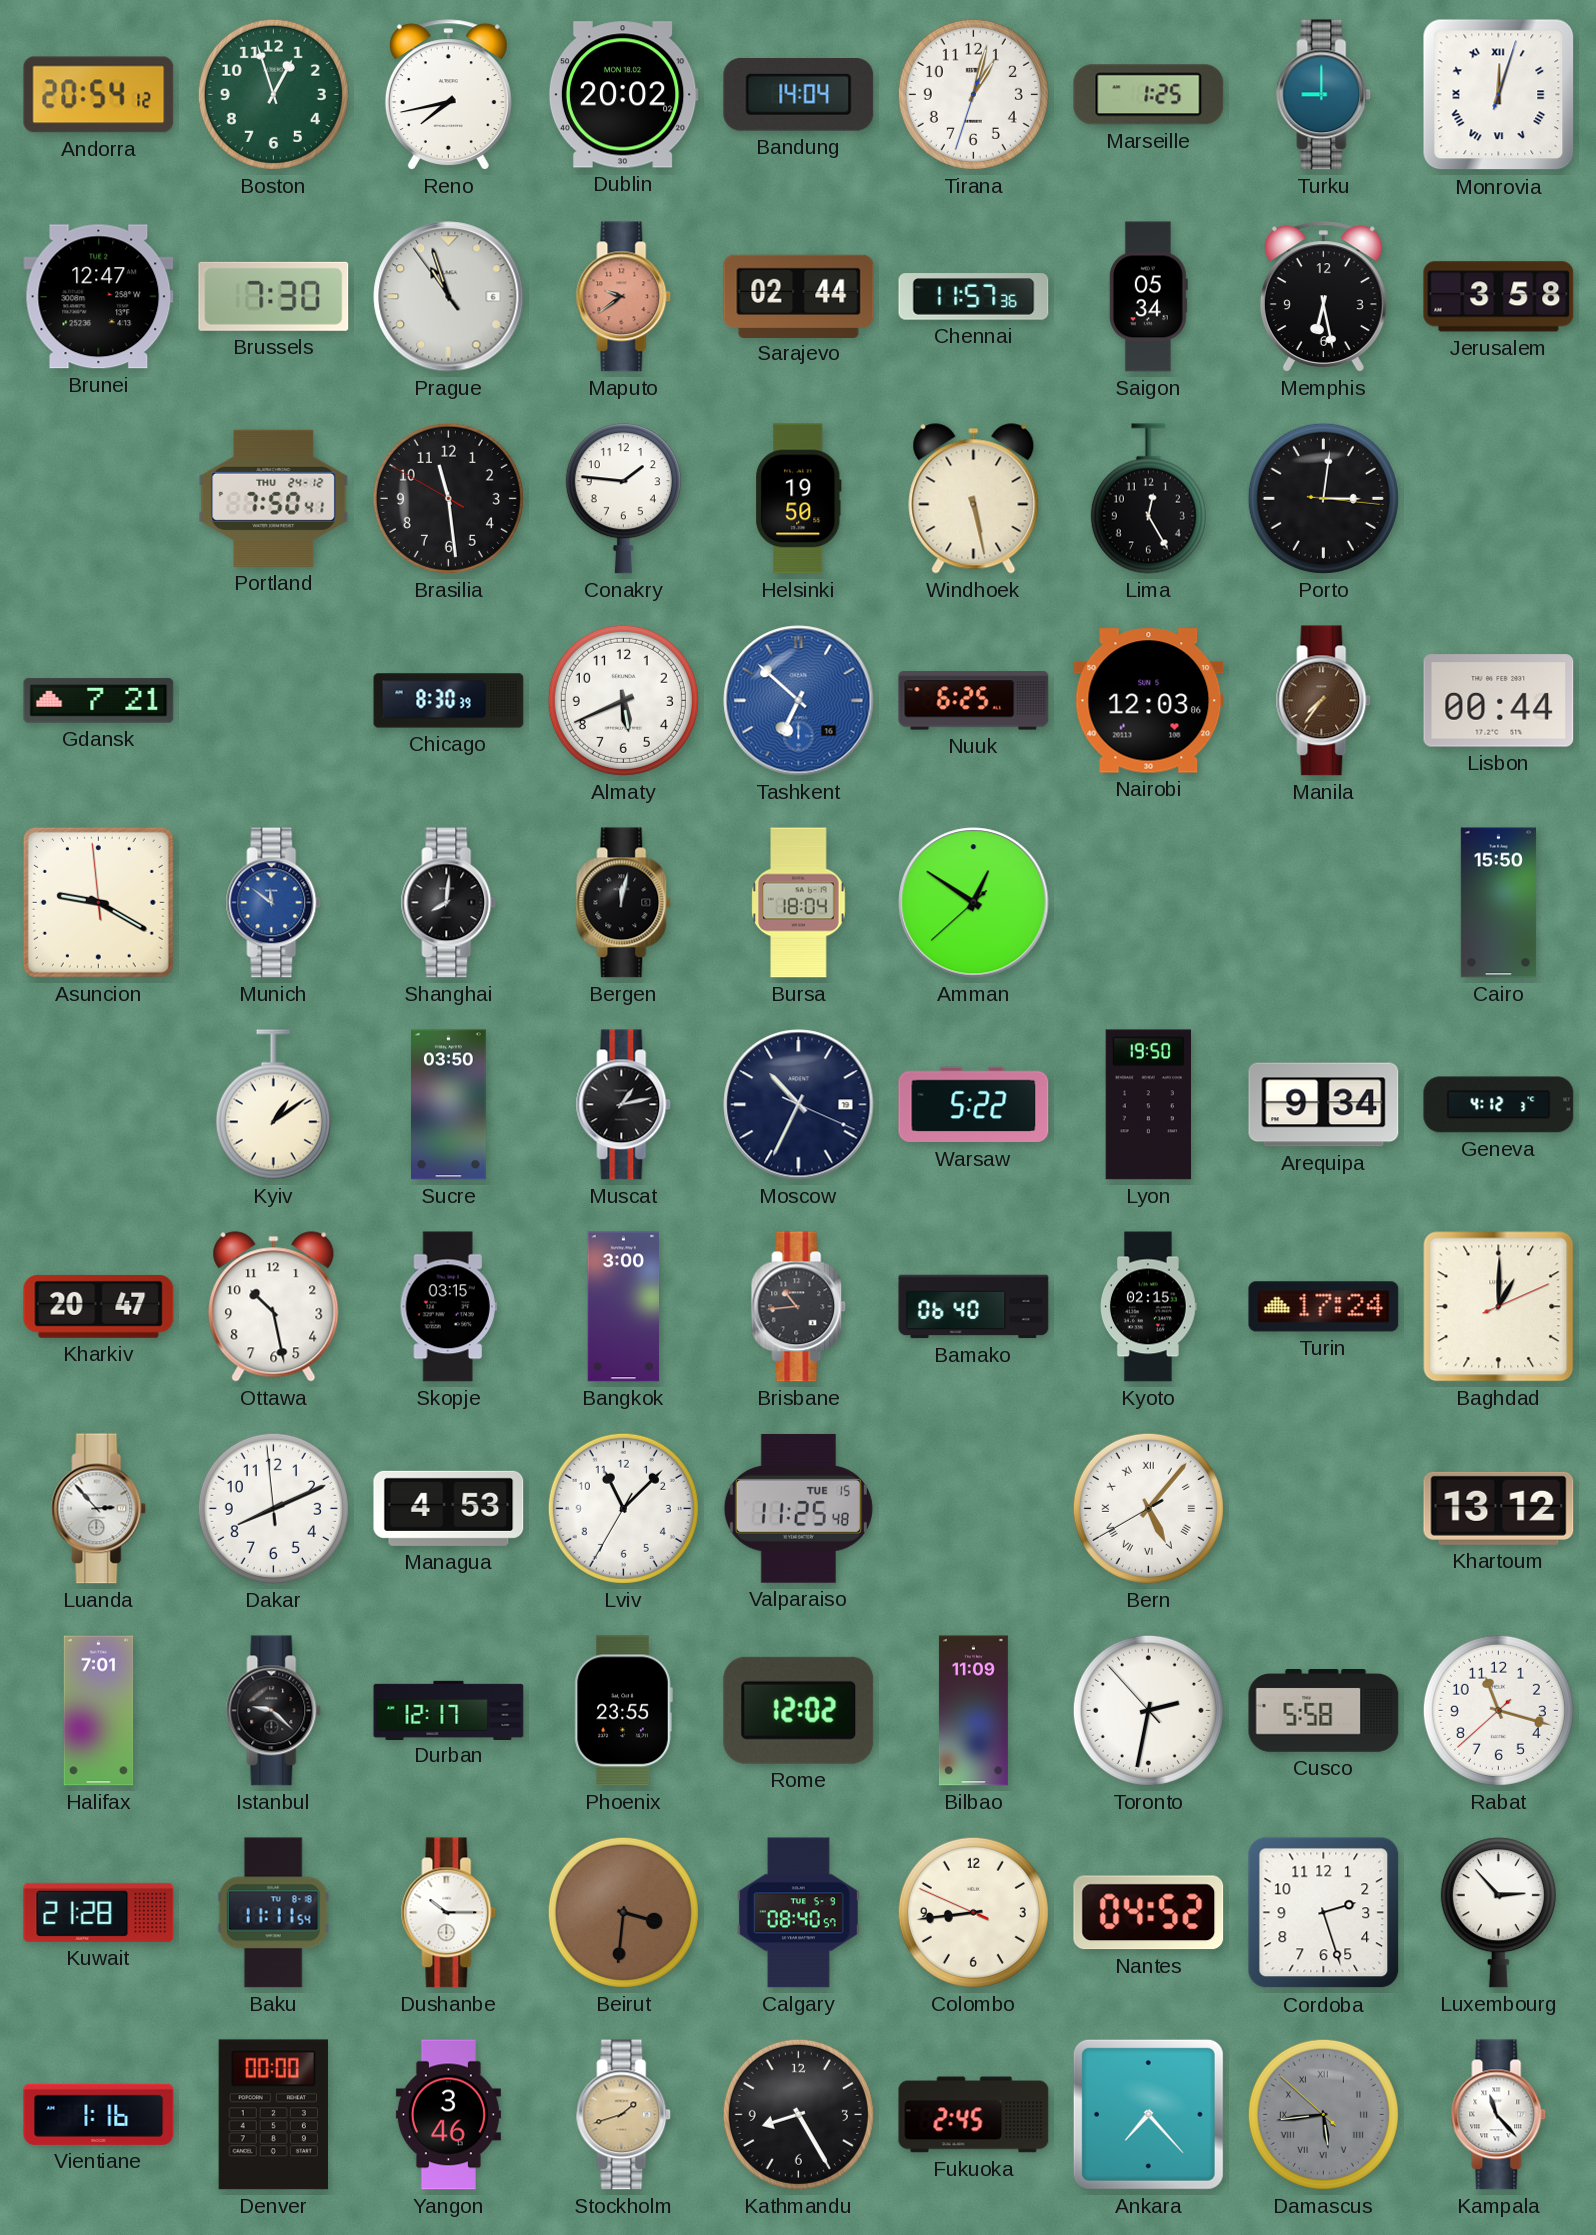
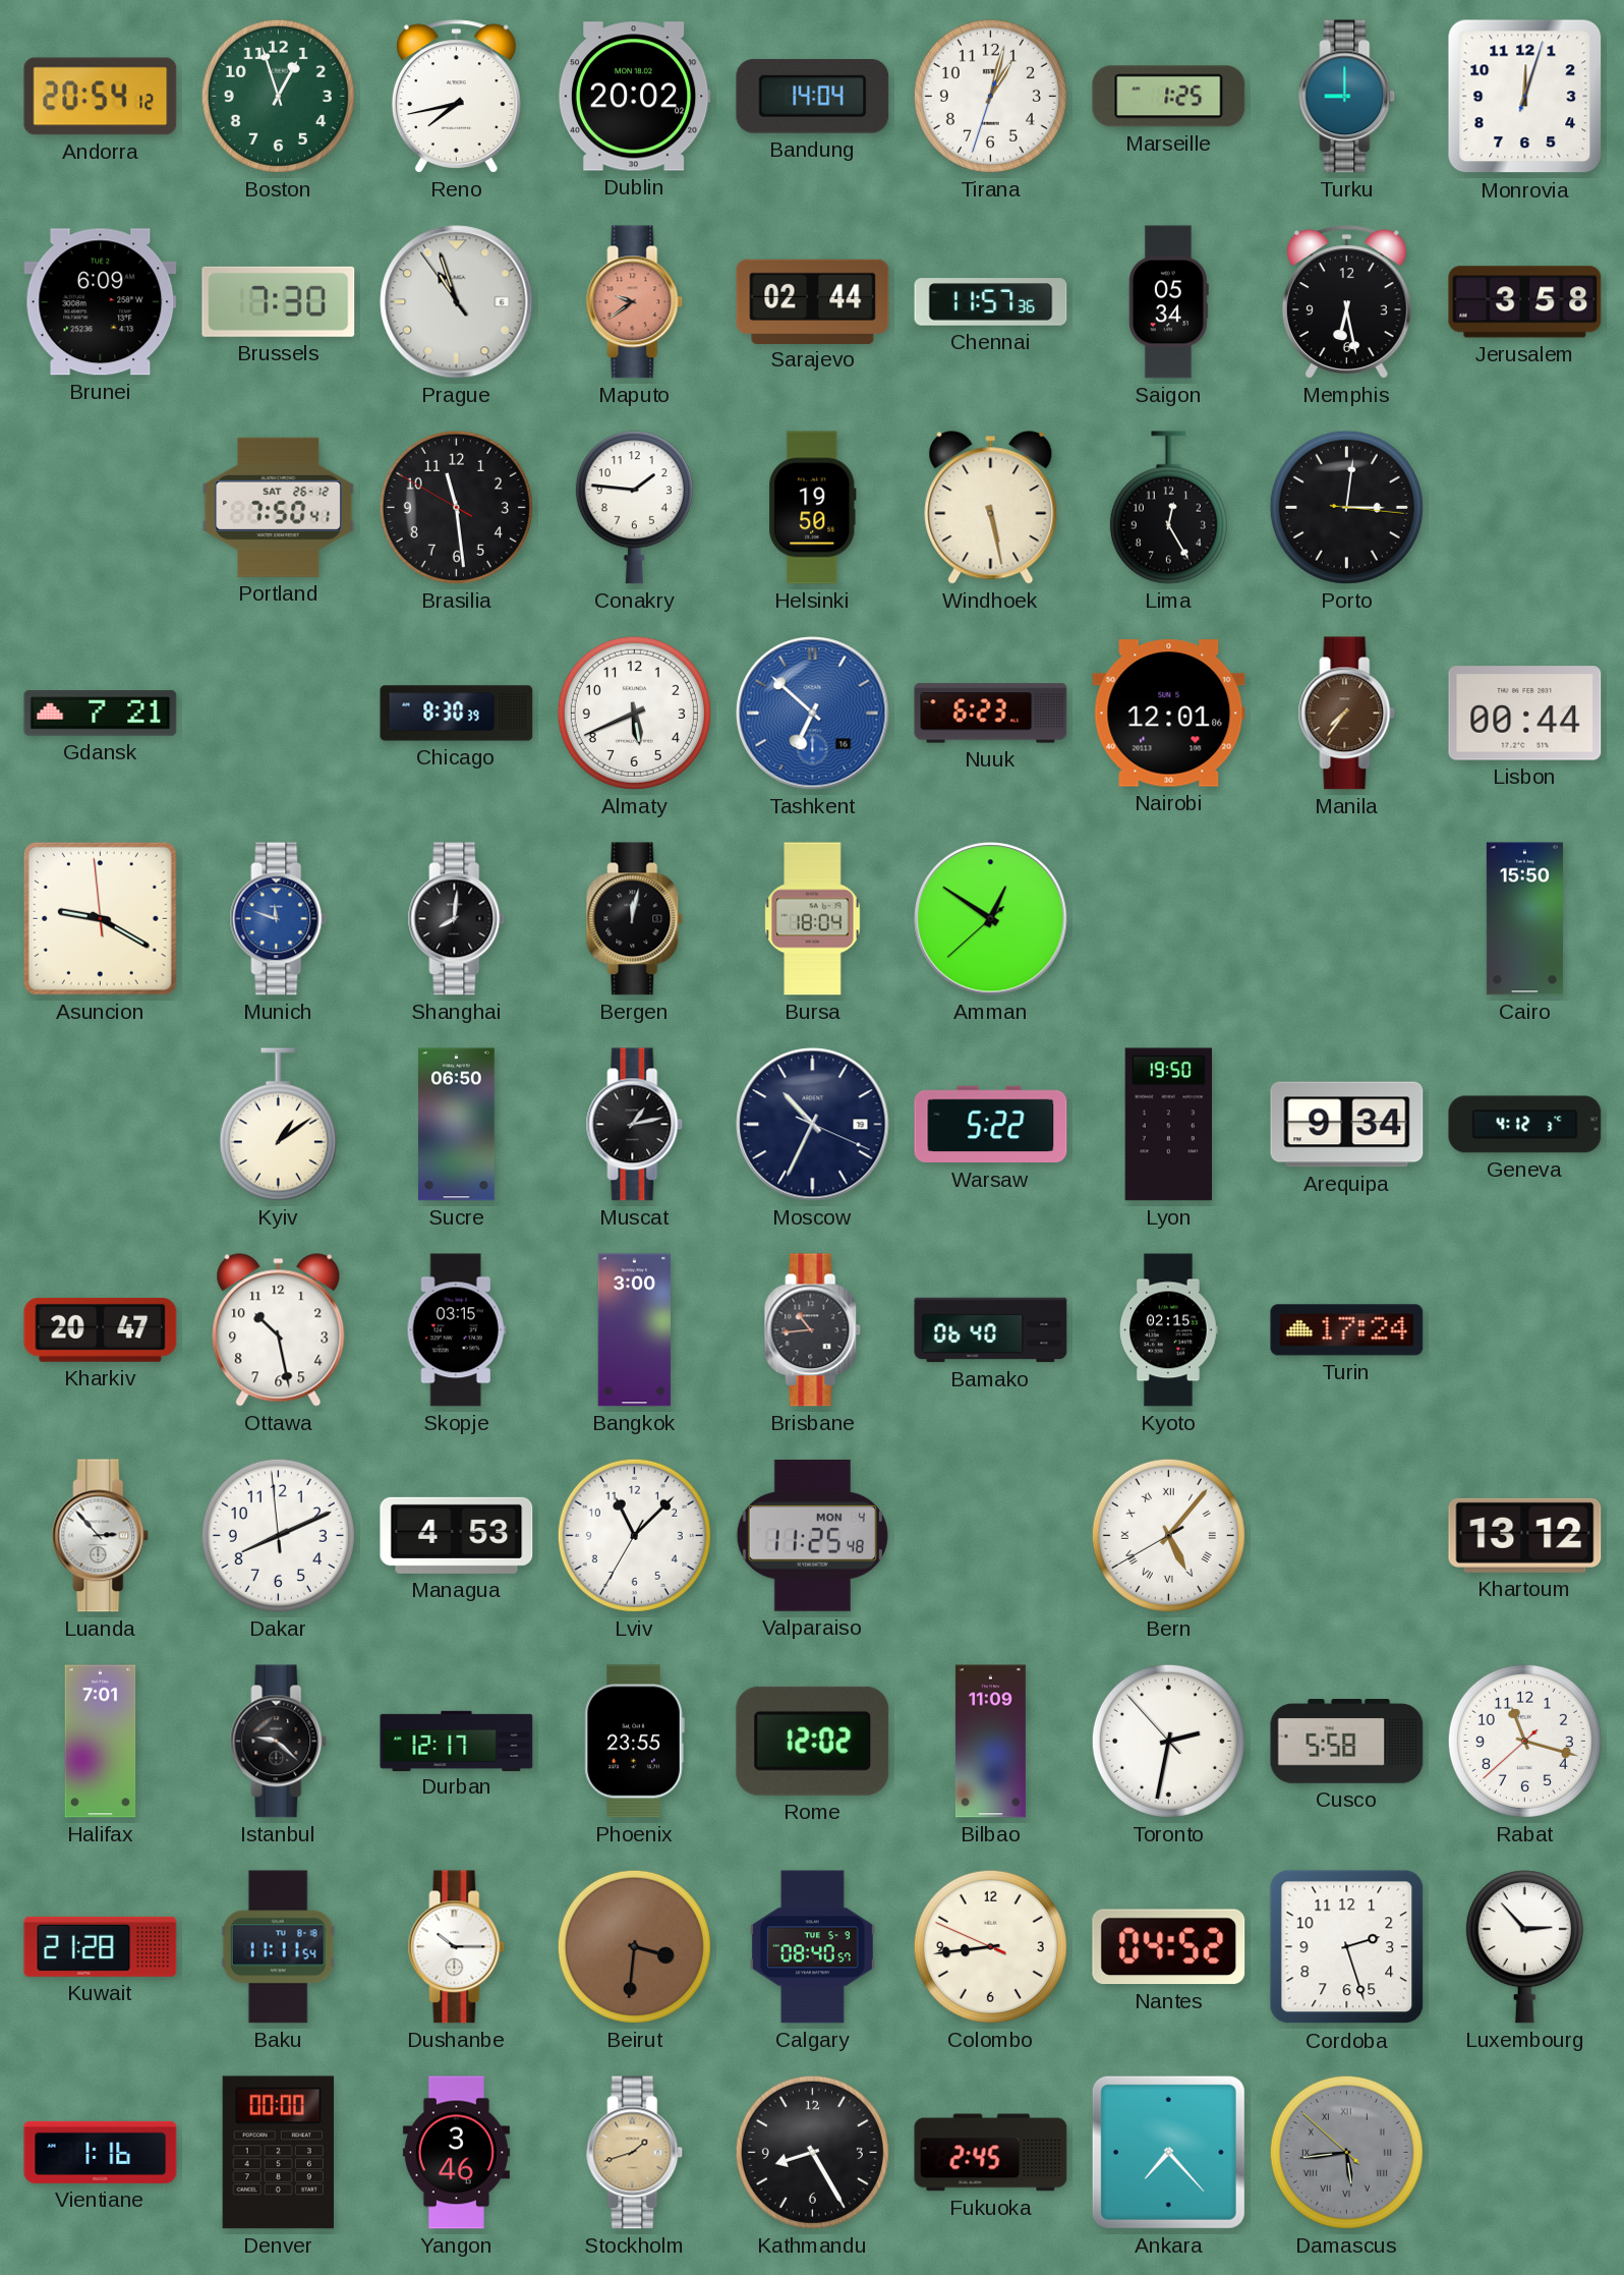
Monrovia numerals: Roman -> Arabic (1525, 97)
Brunei: 12:47 -> 6:09 (101, 302)
Portland date: THU 24-12 -> SAT 26-12 (279, 507)
Nuuk: 6:25 -> 6:23 (991, 714)
Nairobi: 12:03 -> 12:01 (1169, 714)
Munich: 11:51 -> 11:48 (279, 919)
Sucre: 03:50 -> 06:50 (457, 1125)
Baghdad: 1:00 -> none (1499, 1307)
Valparaiso date: TUE 15 -> MON 4 (812, 1535)
Kampala: 11:23 -> none (1499, 2115)
